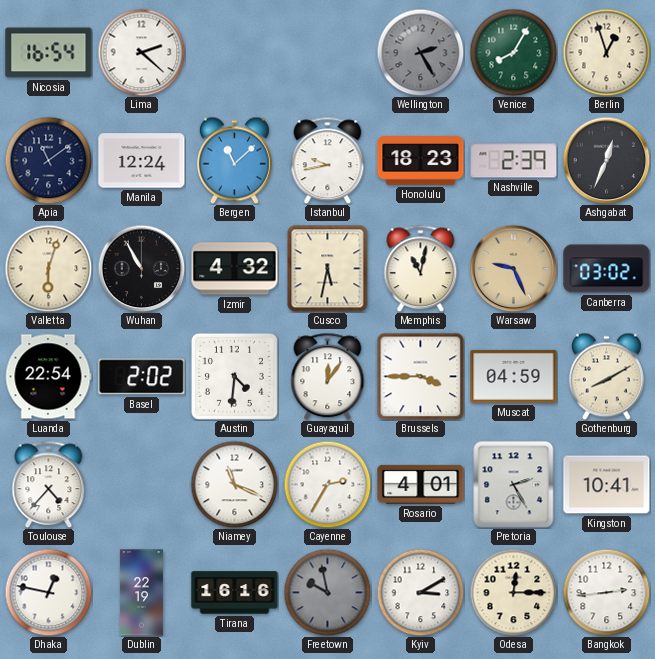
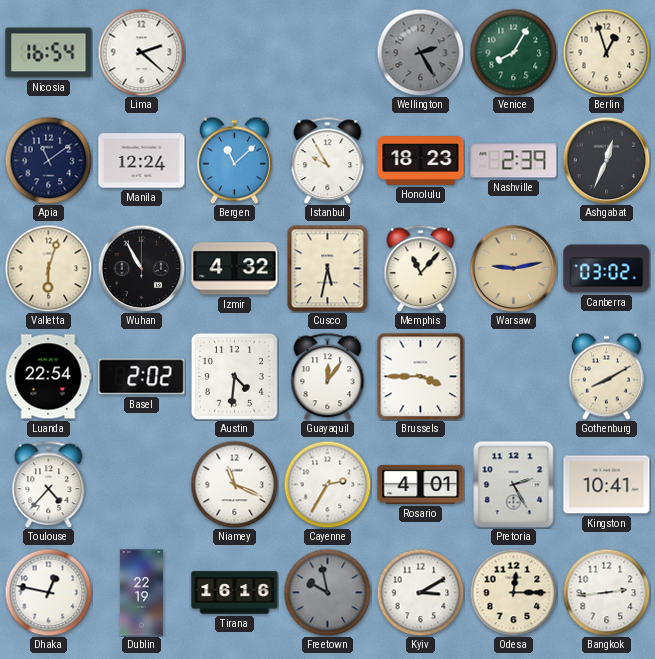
Istanbul: 9:43 -> 9:55 (328, 160)
Memphis: 11:02 -> 11:07 (421, 268)
Warsaw: 9:26 -> 9:13 (513, 268)
Muscat: 04:59 -> none (514, 376)
